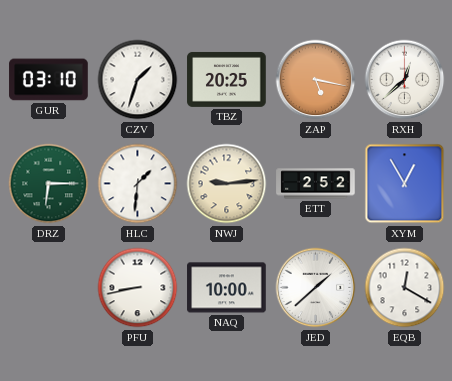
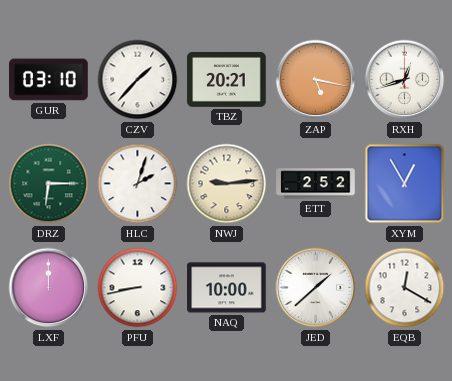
CZV: 1:33 -> 1:37 (138, 80)
TBZ: 20:25 -> 20:21 (227, 79)
RXH: 12:38 -> 12:42 (405, 80)
HLC: 1:31 -> 2:03 (138, 184)
LXF: none -> 12:00 (49, 288)
